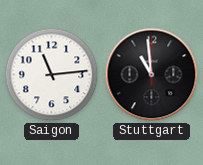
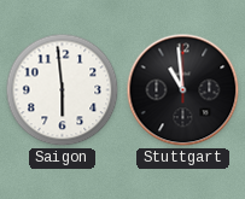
Saigon: 11:14 -> 5:59 (63, 90)
